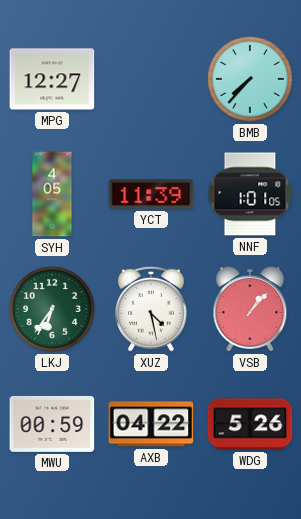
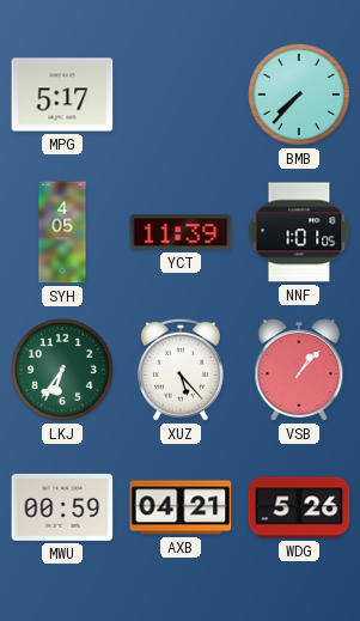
MPG: 12:27 -> 5:17 (62, 95)
XUZ: 4:28 -> 5:23 (182, 370)
AXB: 04:22 -> 04:21 (181, 507)
